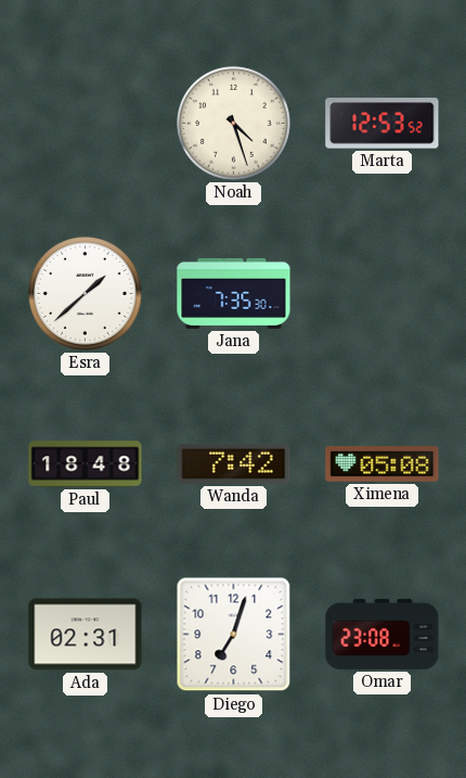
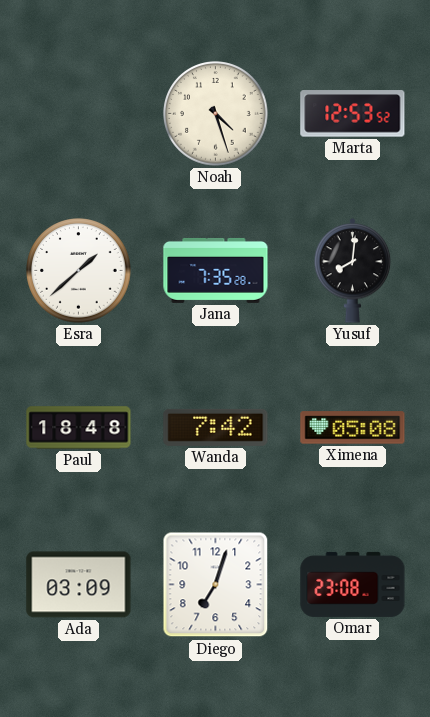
Jana: 7:35:30 -> 7:35:28 (216, 270)
Yusuf: none -> 8:01 (353, 271)
Ada: 02:31 -> 03:09 (79, 585)
